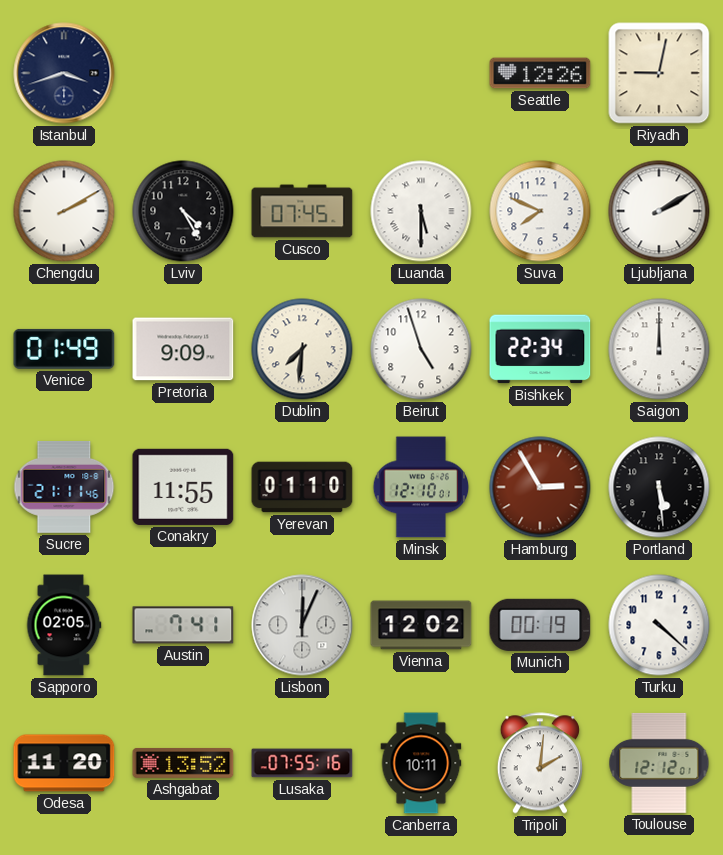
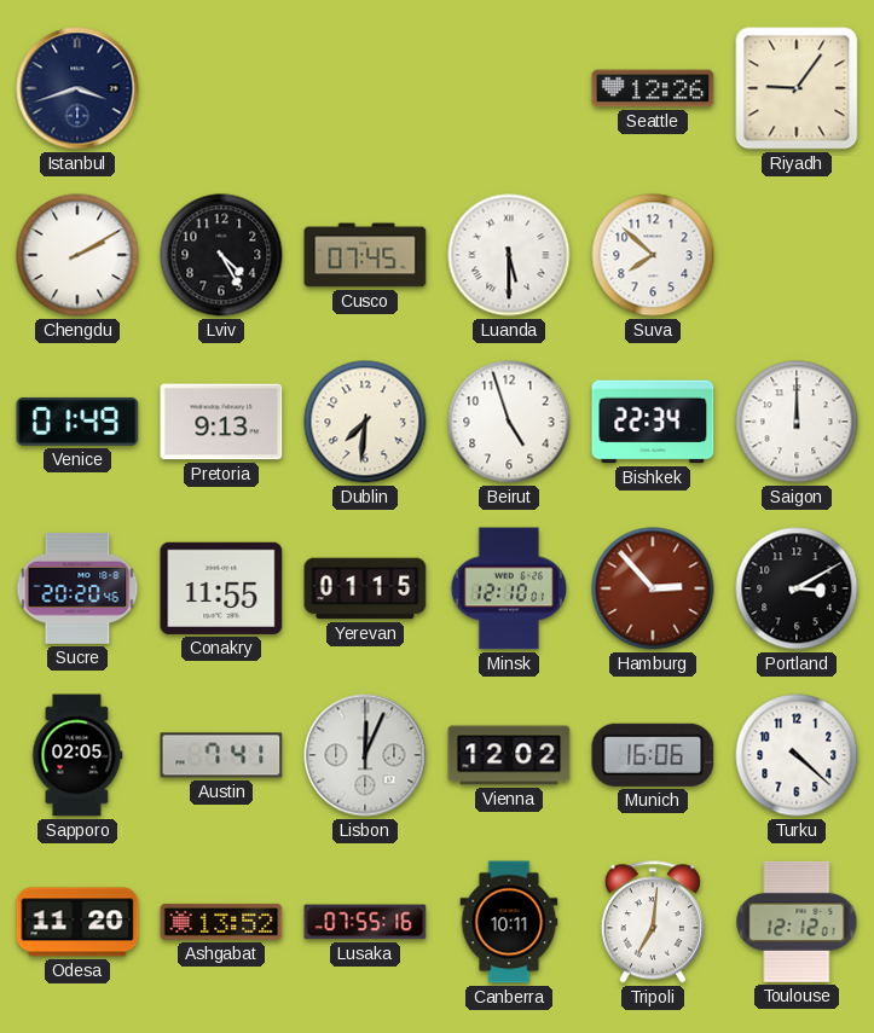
Riyadh: 9:02 -> 9:06 (797, 88)
Suva: 7:49 -> 7:52 (653, 255)
Ljubljana: 2:10 -> none (659, 211)
Pretoria: 9:09 -> 9:13 (221, 422)
Sucre: 21:11 -> 20:20 (77, 588)
Yerevan: 01:10 -> 01:15 (365, 588)
Hamburg: 2:55 -> 2:53 (653, 588)
Portland: 5:29 -> 3:10 (797, 588)
Munich: 00:19 -> 16:06 (653, 755)
Tripoli: 2:01 -> 7:01 (653, 922)
